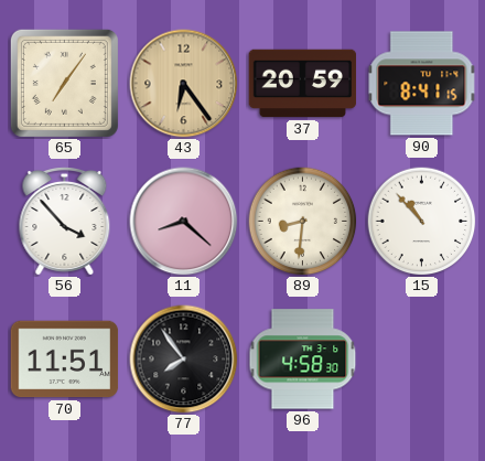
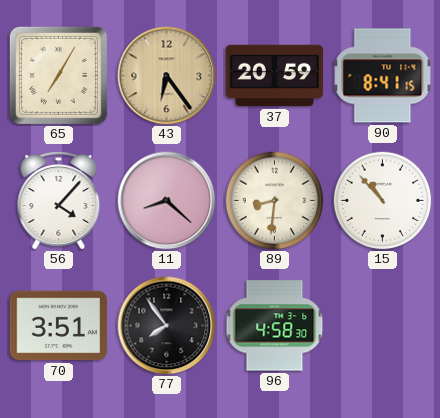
65: 7:06 -> 7:05 (58, 75)
56: 3:53 -> 4:07 (59, 201)
70: 11:51 -> 3:51 (59, 326)
